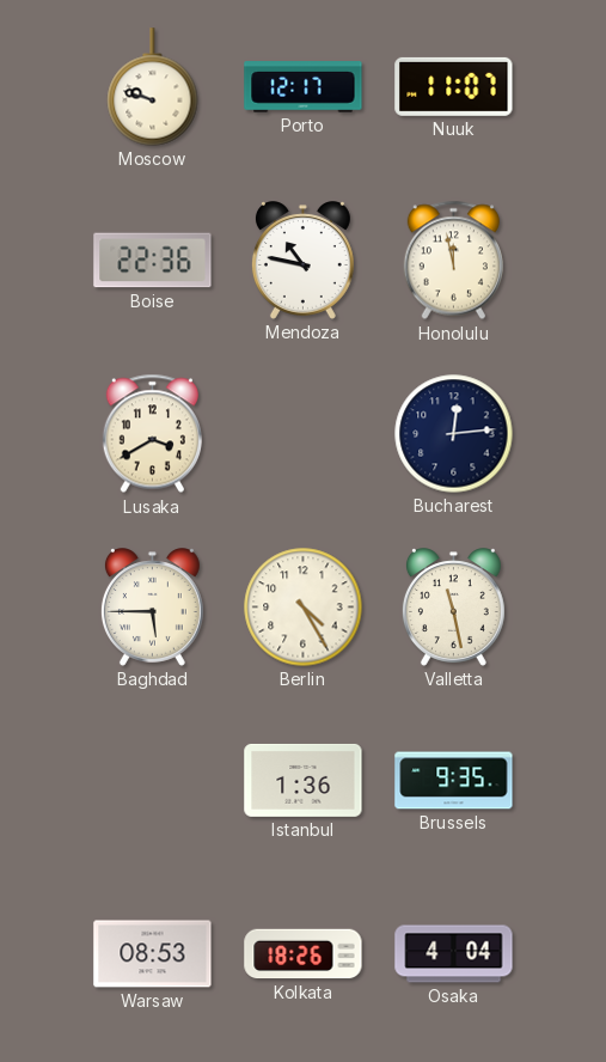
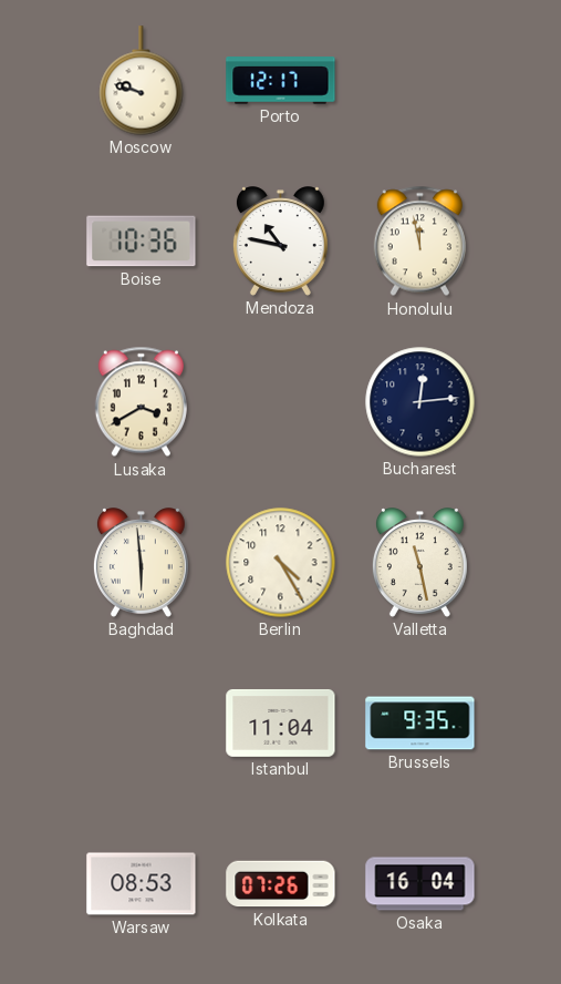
Nuuk: 11:07 -> none (454, 86)
Boise: 22:36 -> 10:36 (142, 242)
Baghdad: 5:45 -> 5:59 (141, 563)
Istanbul: 1:36 -> 11:04 (281, 722)
Kolkata: 18:26 -> 07:26 (281, 884)
Osaka: 4:04 -> 16:04 (420, 884)
